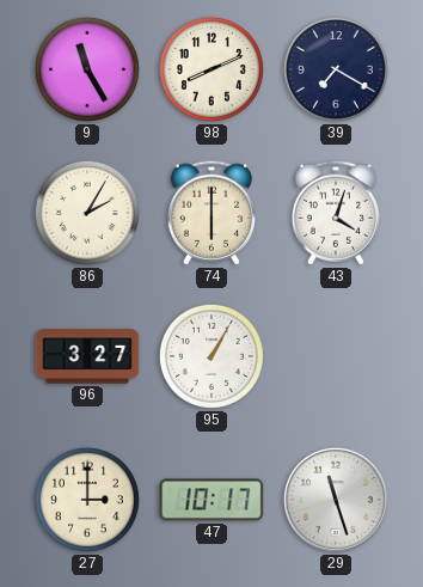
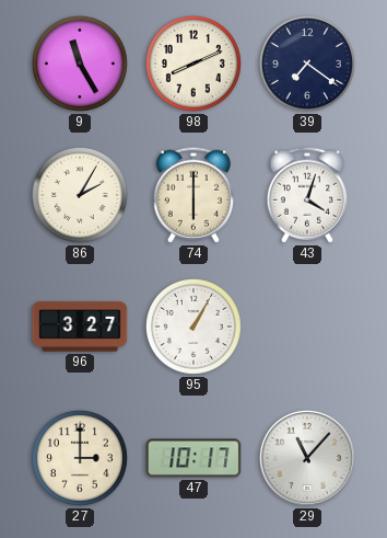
39: 7:20 -> 7:21 (307, 64)
29: 11:27 -> 11:07 (307, 458)
